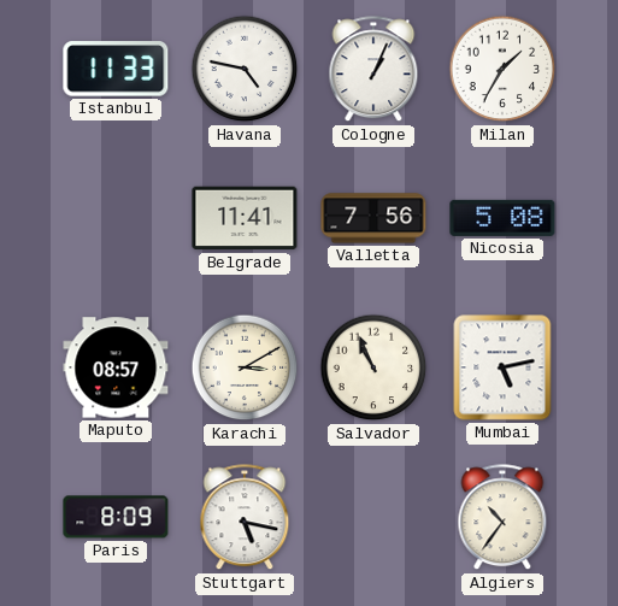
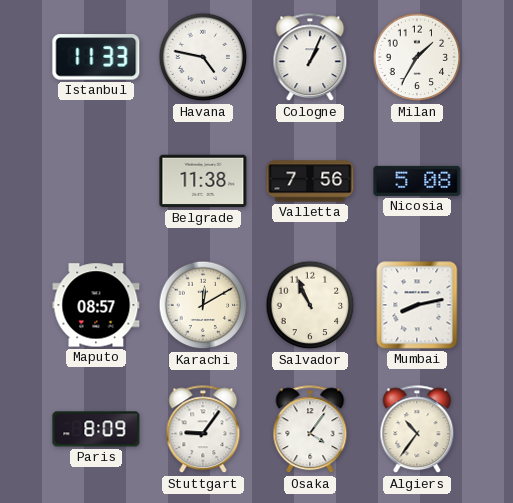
Belgrade: 11:41 -> 11:38 (203, 181)
Karachi: 3:10 -> 12:10 (203, 305)
Mumbai: 5:13 -> 8:13 (417, 305)
Stuttgart: 5:17 -> 9:06 (203, 430)
Osaka: none -> 4:06 (310, 430)
